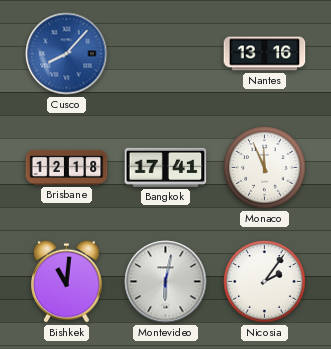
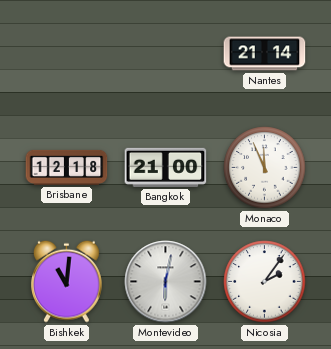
Cusco: 8:07 -> none (67, 54)
Nantes: 13:16 -> 21:14 (265, 54)
Bangkok: 17:41 -> 21:00 (166, 167)
